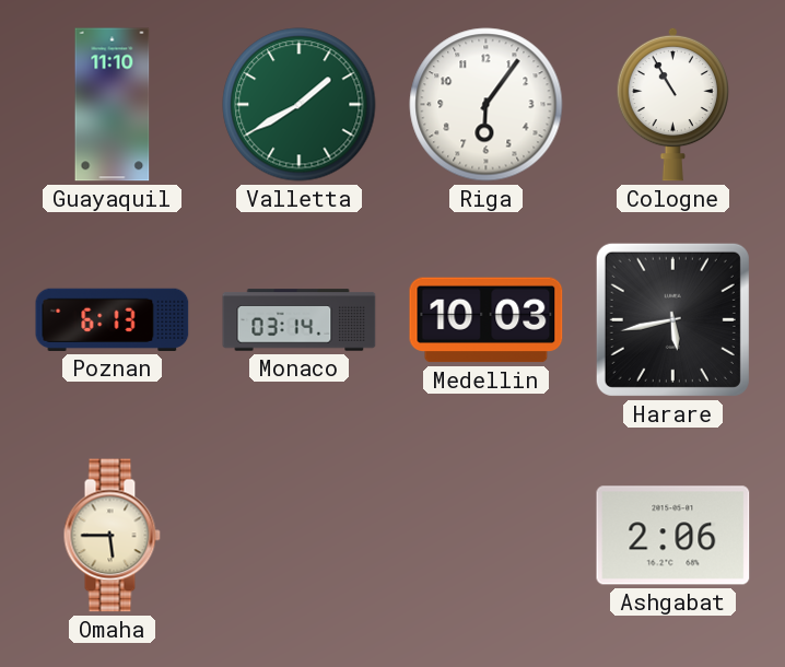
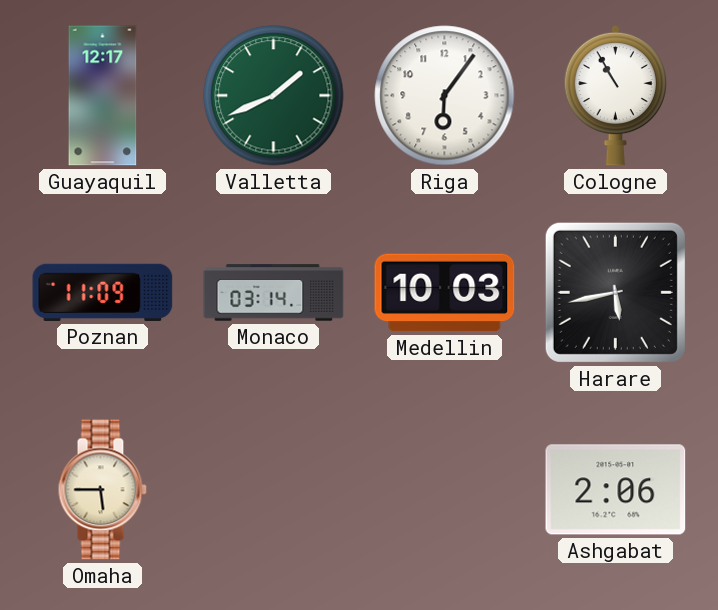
Guayaquil: 11:10 -> 12:17 (103, 96)
Valletta: 1:40 -> 1:41 (274, 96)
Poznan: 6:13 -> 11:09 (103, 292)
